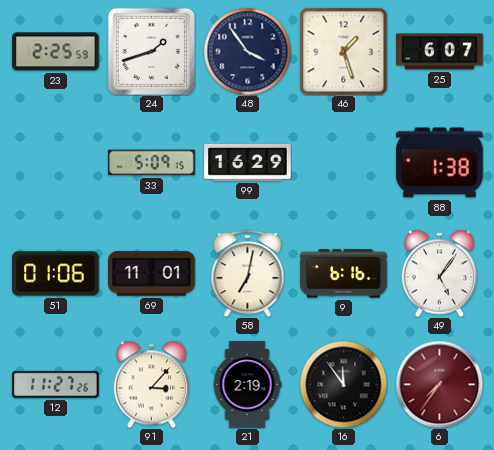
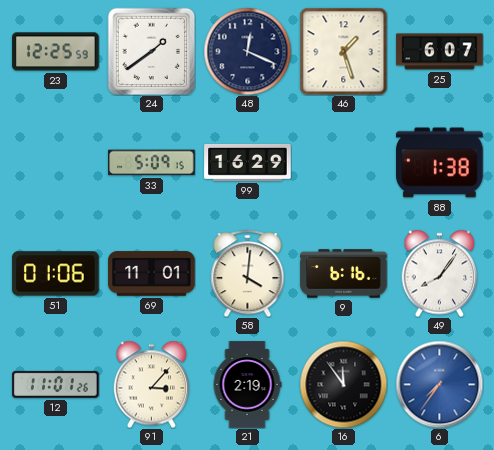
23: 2:25 -> 12:25 (56, 52)
24: 1:42 -> 1:39 (151, 51)
48: 3:54 -> 12:19 (247, 51)
58: 7:02 -> 4:01 (248, 273)
49: 5:06 -> 8:06 (440, 273)
12: 11:27 -> 11:01 (56, 384)
6 dial: burgundy -> blue (439, 384)
